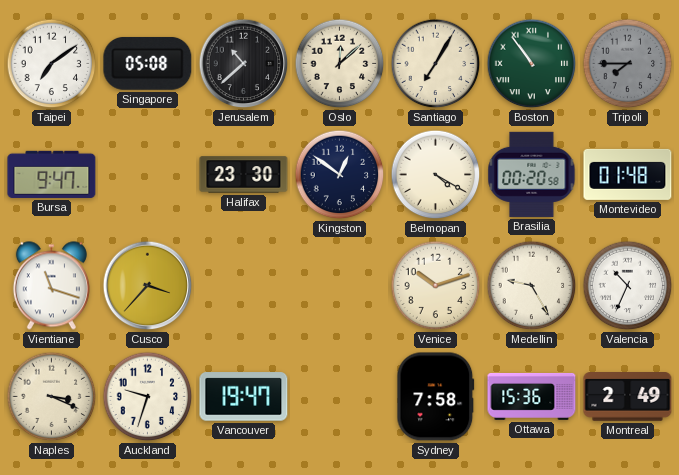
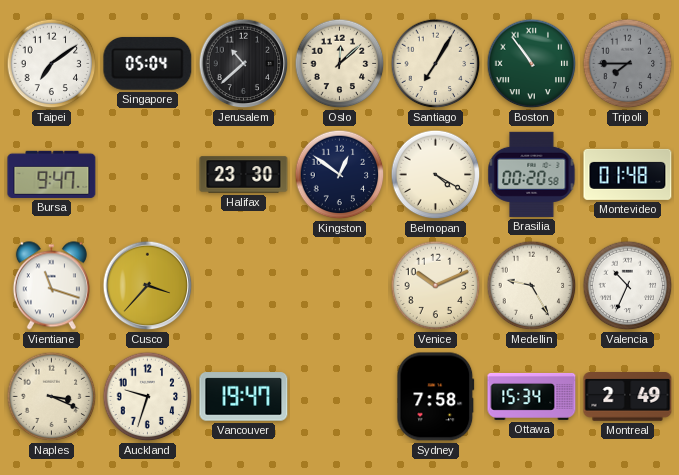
Singapore: 05:08 -> 05:04 (148, 63)
Venice: 10:12 -> 10:11 (436, 286)
Ottawa: 15:36 -> 15:34 (532, 396)
